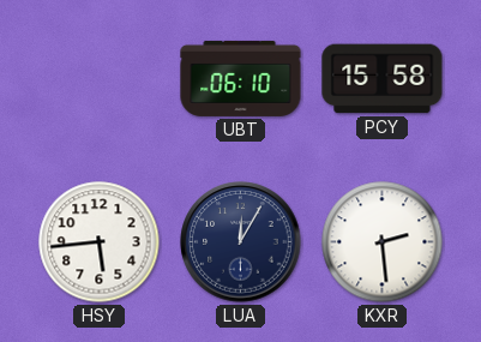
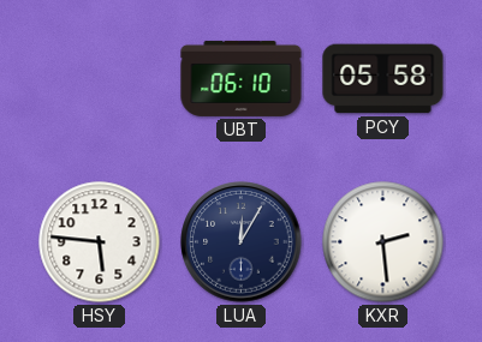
PCY: 15:58 -> 05:58 (383, 79)
HSY: 5:44 -> 5:46 (100, 242)
